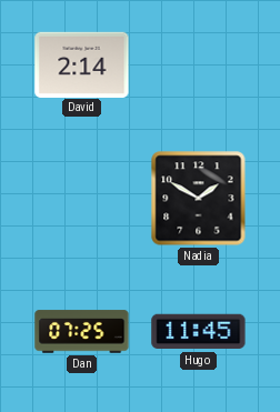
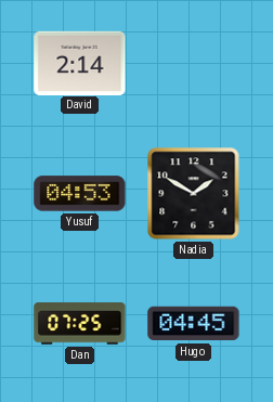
Yusuf: none -> 04:53 (80, 194)
Hugo: 11:45 -> 04:45 (194, 324)
